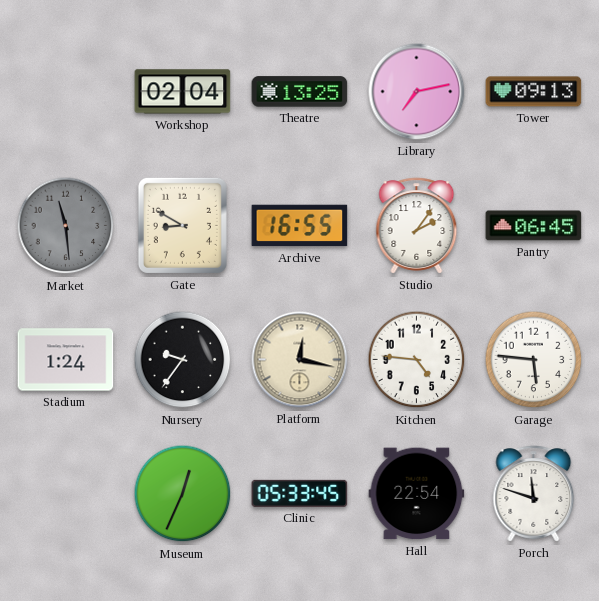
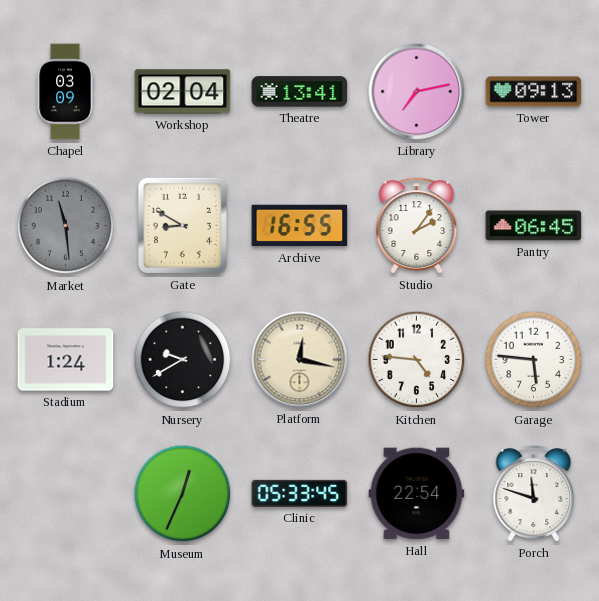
Chapel: none -> 03:09 (65, 92)
Theatre: 13:25 -> 13:41 (300, 92)
Nursery: 9:36 -> 9:40 (183, 360)
